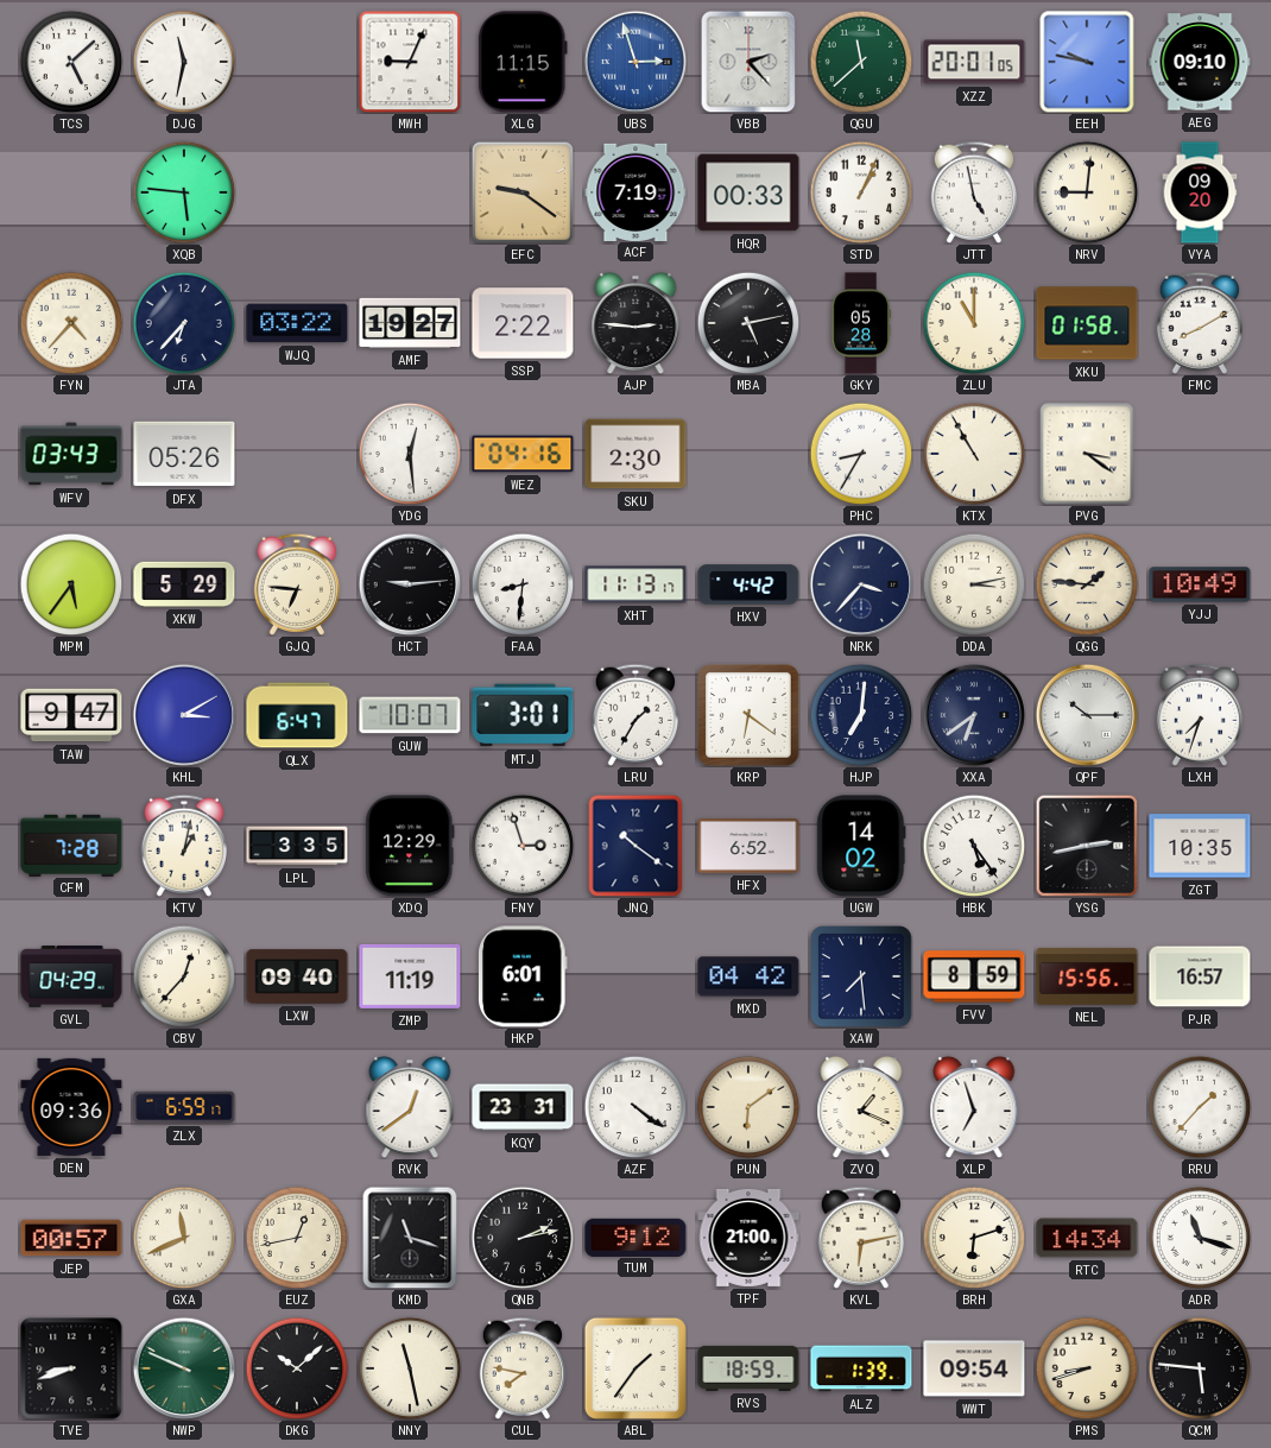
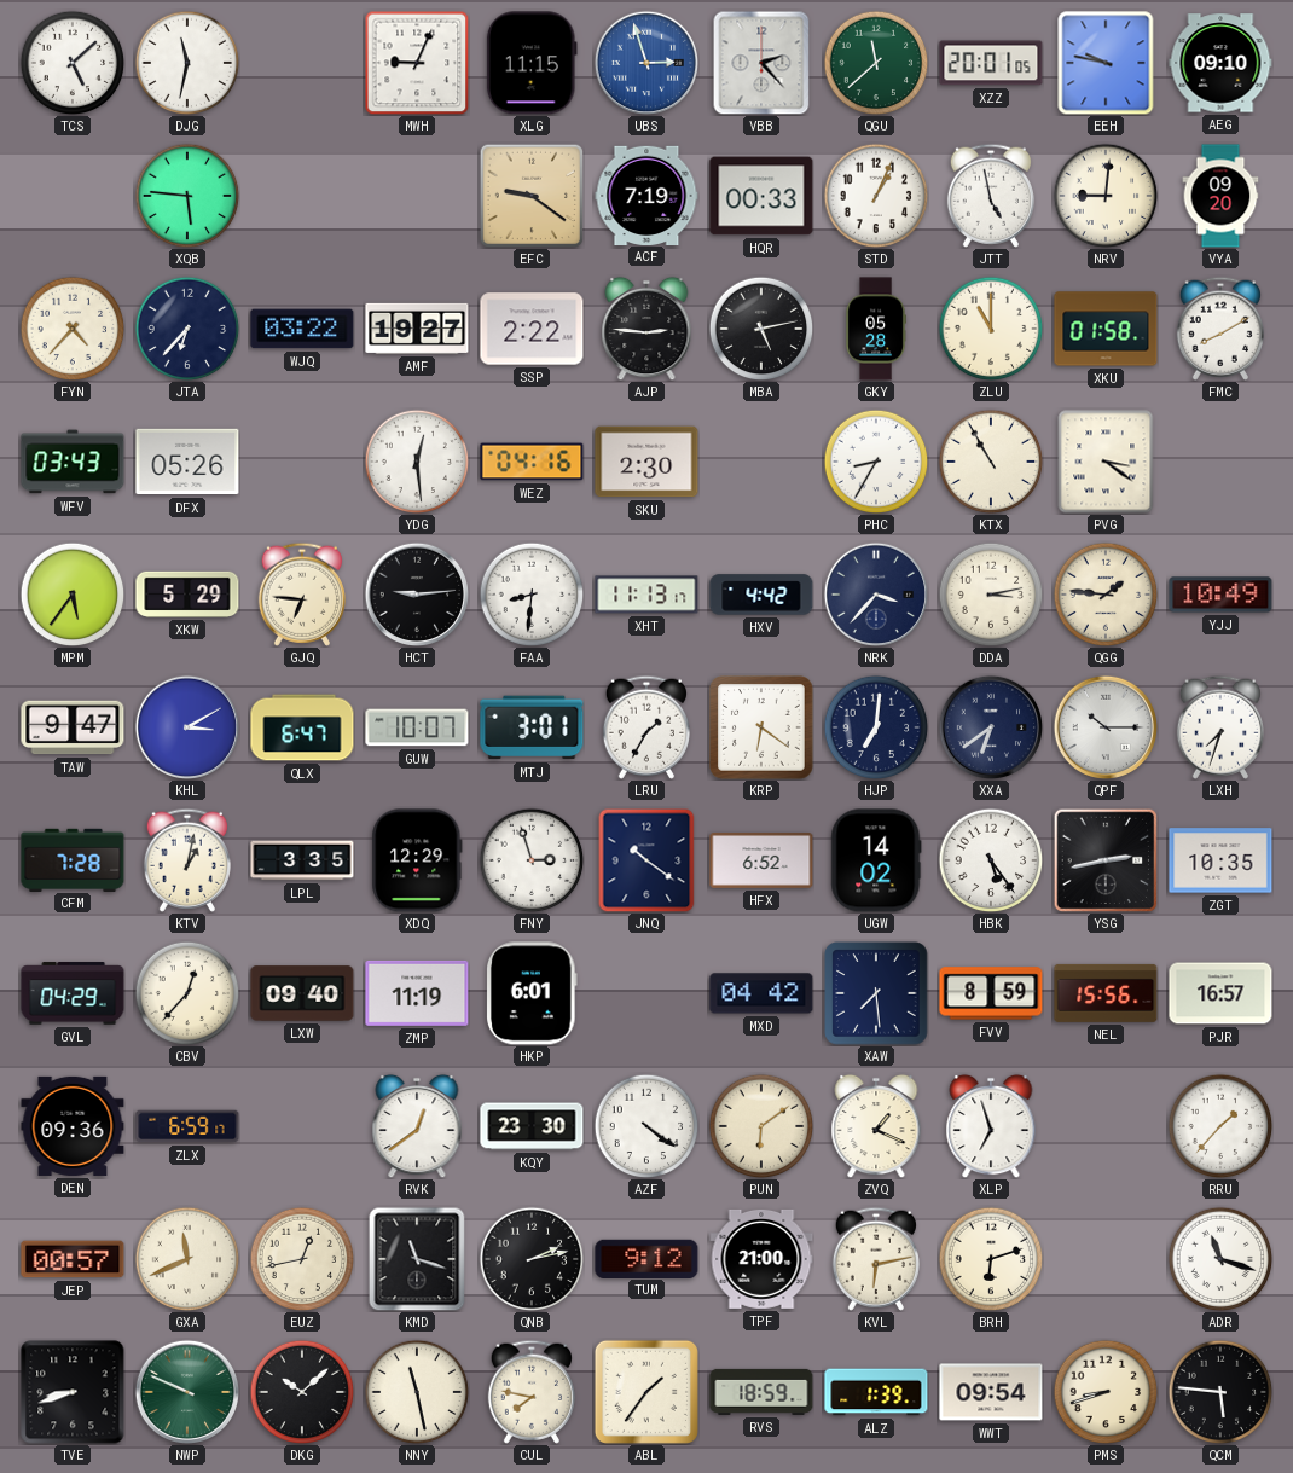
KQY: 23:31 -> 23:30 (532, 1126)
RTC: 14:34 -> none (1087, 1238)
